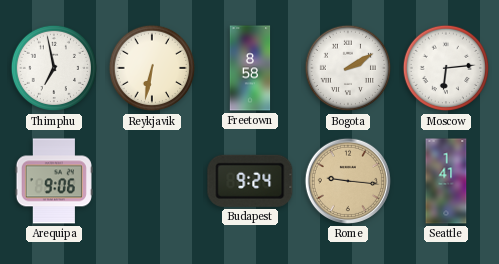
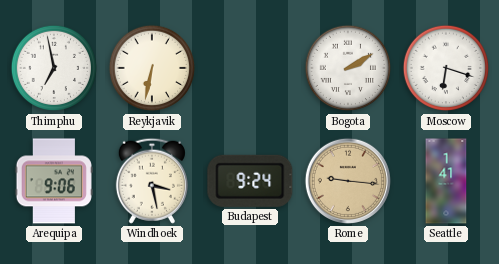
Freetown: 8:58 -> none (250, 68)
Moscow: 6:14 -> 6:18 (446, 68)
Windhoek: none -> 3:28 (152, 181)
